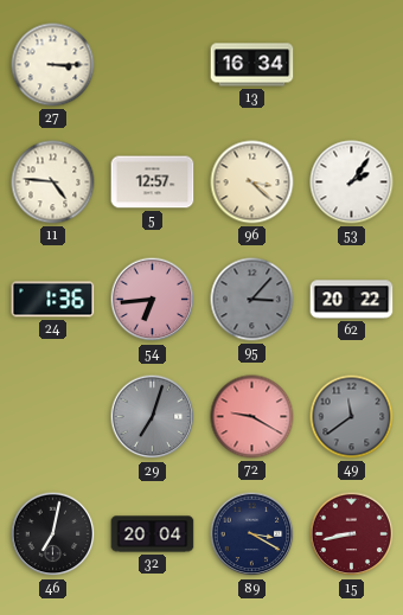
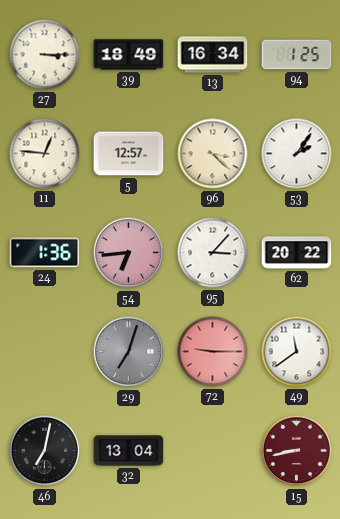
39: none -> 18:49 (129, 55)
94: none -> 1:25 (297, 55)
11: 4:46 -> 12:46 (45, 154)
95 dial: grey -> white (213, 253)
72: 9:20 -> 9:15 (213, 352)
49 dial: grey -> white (297, 352)
32: 20:04 -> 13:04 (129, 451)
89: 3:20 -> none (252, 534)
